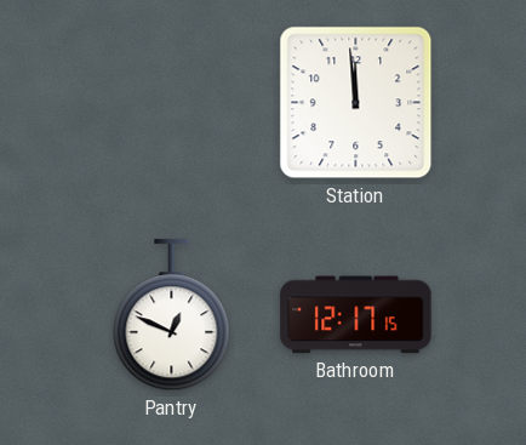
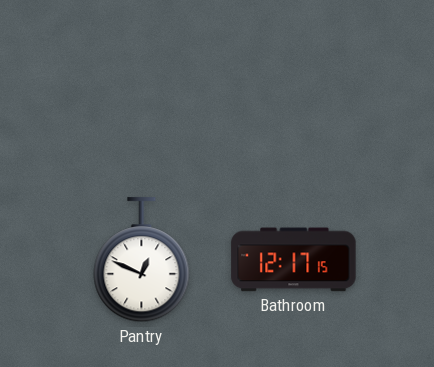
Station: 11:59 -> none (356, 103)
